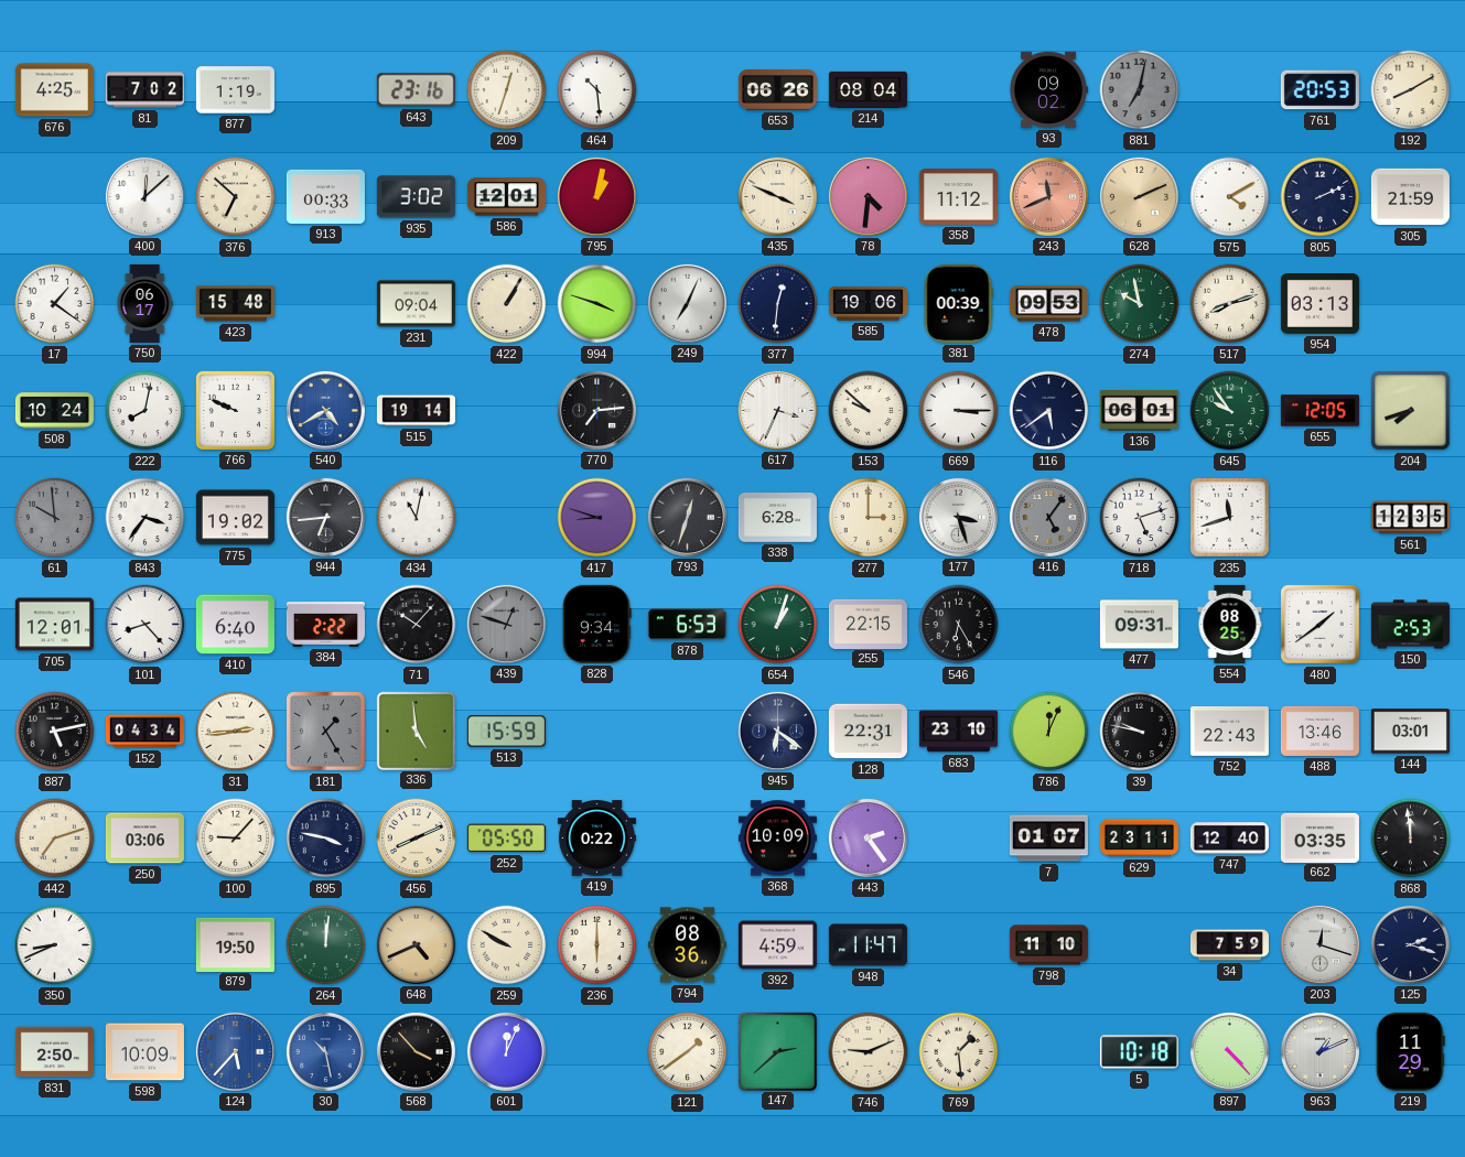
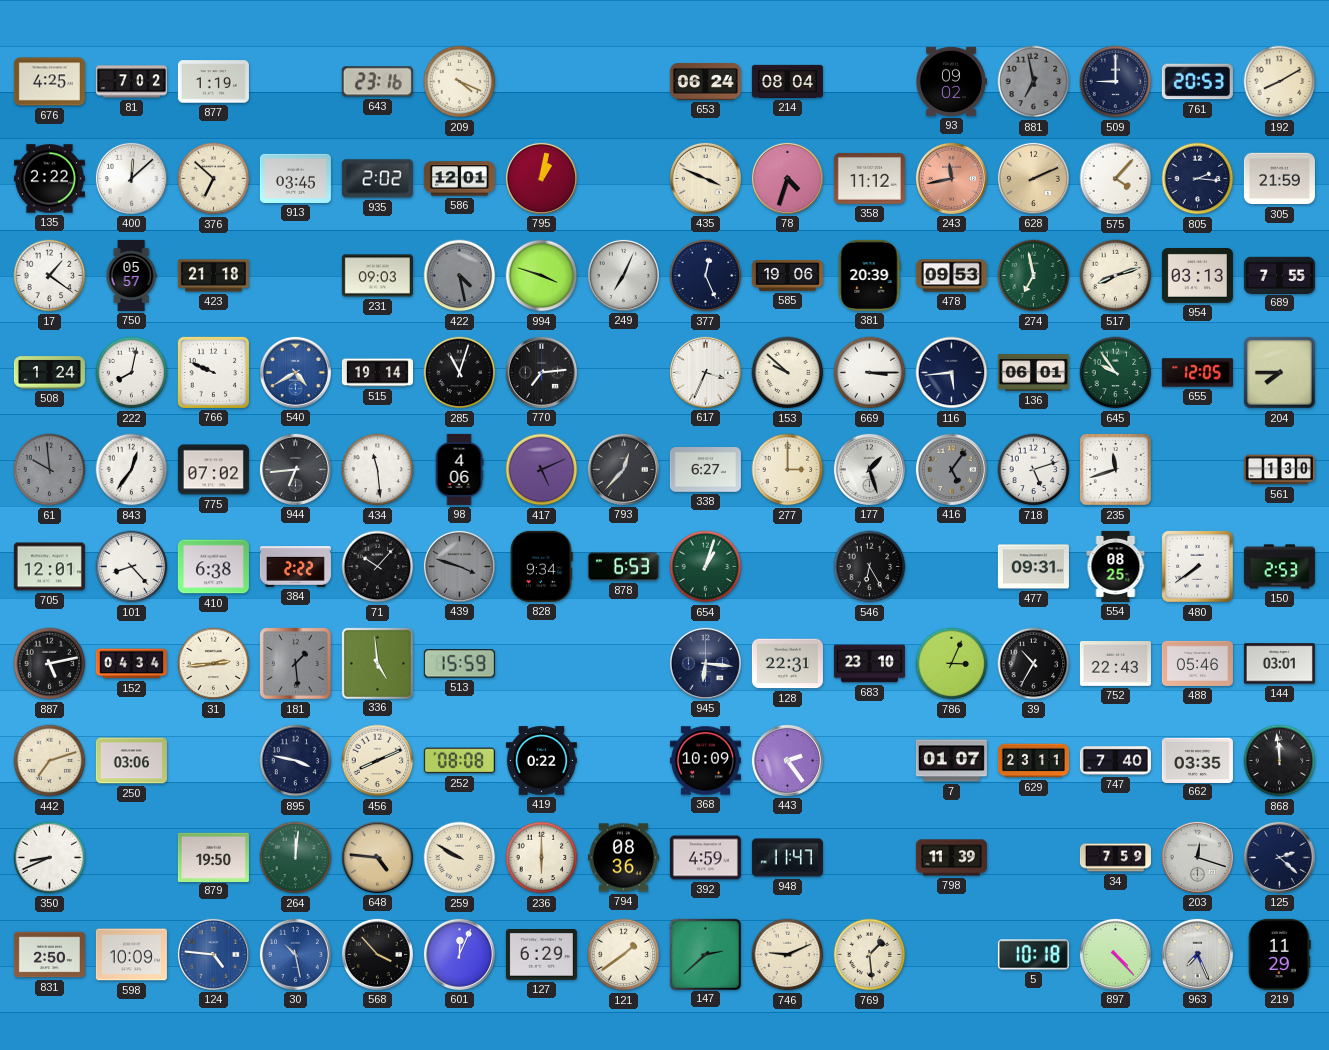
209: 12:33 -> 4:19 (460, 82)
464: 10:29 -> none (597, 90)
653: 06:26 -> 06:24 (705, 81)
881: 7:02 -> 6:58 (1034, 82)
509: none -> 9:00 (1116, 82)
135: none -> 2:22 (49, 179)
913: 00:33 -> 03:45 (295, 178)
935: 3:02 -> 2:02 (377, 179)
78: 4:31 -> 4:33 (787, 178)
243: 11:41 -> 11:43 (951, 178)
575: 4:10 -> 4:07 (1116, 179)
805: 2:11 -> 2:16 (1198, 179)
750: 06:17 -> 05:57 (131, 275)
423: 15:48 -> 21:18 (213, 276)
231: 09:04 -> 09:03 (377, 276)
422: 1:05 -> 4:28 (460, 276)
422 dial: cream -> grey (460, 276)
377: 12:31 -> 12:26 (706, 276)
381: 00:39 -> 20:39 (869, 275)
274: 9:58 -> 6:58 (1034, 276)
689: none -> 7:55 (1279, 275)
508: 10:24 -> 1:24 (49, 373)
285: none -> 11:03 (460, 373)
116: 5:39 -> 5:44 (952, 373)
204: 7:42 -> 7:45 (1280, 373)
843: 3:36 -> 12:36 (132, 470)
775: 19:02 -> 07:02 (213, 470)
434: 11:02 -> 11:29 (378, 470)
98: none -> 4:06 (459, 469)
417: 8:48 -> 5:11 (542, 470)
793: 12:33 -> 12:37 (623, 469)
338: 6:28 -> 6:27 (705, 470)
177: 3:27 -> 1:27 (869, 469)
561: 12:35 -> 1:30 (1279, 470)
410: 6:40 -> 6:38 (213, 567)
439: 12:48 -> 3:48 (459, 566)
255: 22:15 -> none (868, 624)
480: 1:39 -> 7:39 (1198, 567)
181: 1:25 -> 1:29 (296, 664)
945: 6:21 -> 6:16 (705, 663)
786: 12:04 -> 3:04 (952, 664)
39: 9:47 -> 10:35 (1034, 664)
488: 13:46 -> 05:46 (1197, 663)
100: 9:07 -> none (236, 839)
252: 05:50 -> 08:08 (459, 761)
747: 12:40 -> 7:40 (1115, 761)
648: 4:41 -> 4:46 (377, 857)
798: 11:10 -> 11:39 (951, 858)
125: 2:18 -> 2:22 (1279, 857)
124: 5:37 -> 4:46 (213, 954)
127: none -> 6:29 (541, 955)
963: 1:11 -> 7:26 (1197, 954)
